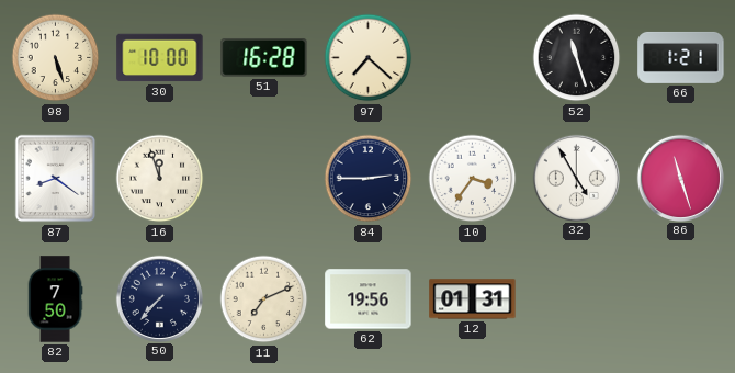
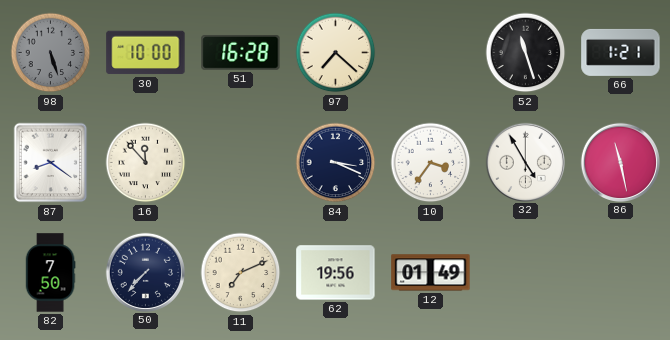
98 dial: cream -> grey (51, 53)
16: 11:57 -> 11:53 (146, 163)
84: 2:45 -> 3:19 (336, 163)
86: 11:27 -> 11:28 (620, 162)
12: 01:31 -> 01:49 (431, 273)
